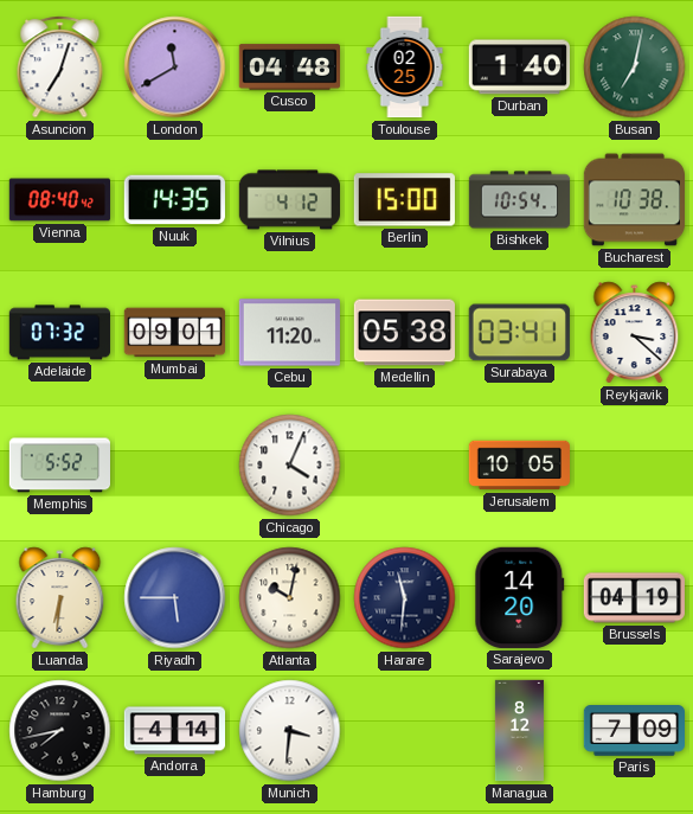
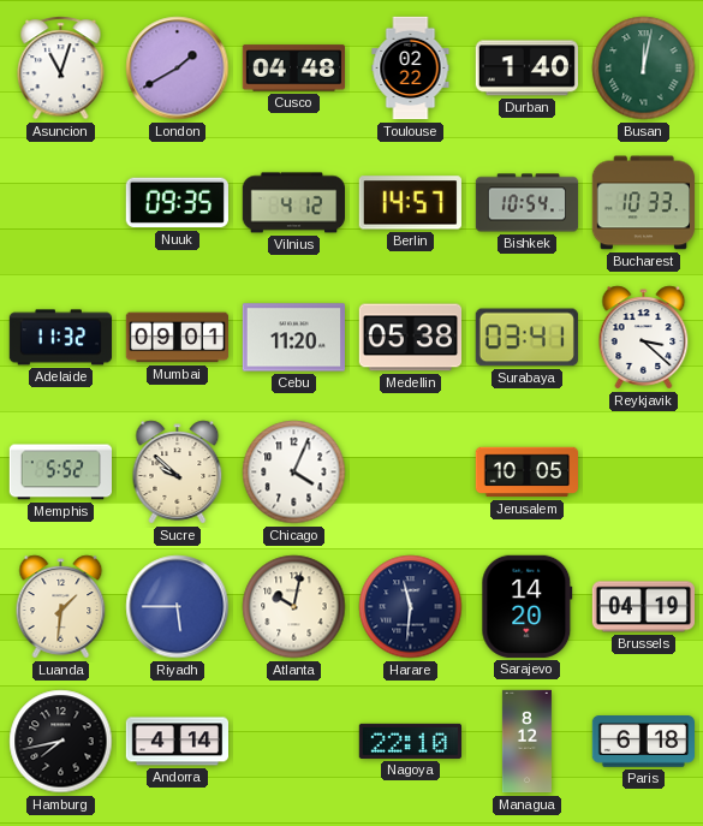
Asuncion: 7:03 -> 11:03 (61, 69)
London: 11:40 -> 1:40 (178, 69)
Toulouse: 02:25 -> 02:22 (411, 69)
Busan: 7:02 -> 12:02 (644, 69)
Vienna: 08:40 -> none (59, 200)
Nuuk: 14:35 -> 09:35 (177, 203)
Berlin: 15:00 -> 14:57 (410, 203)
Bucharest: 10:38 -> 10:33 (643, 203)
Adelaide: 07:32 -> 11:32 (60, 338)
Sucre: none -> 9:52 (178, 473)
Luanda: 6:31 -> 1:31 (61, 607)
Munich: 3:31 -> none (290, 731)
Nagoya: none -> 22:10 (410, 741)
Paris: 7:09 -> 6:18 (643, 742)
